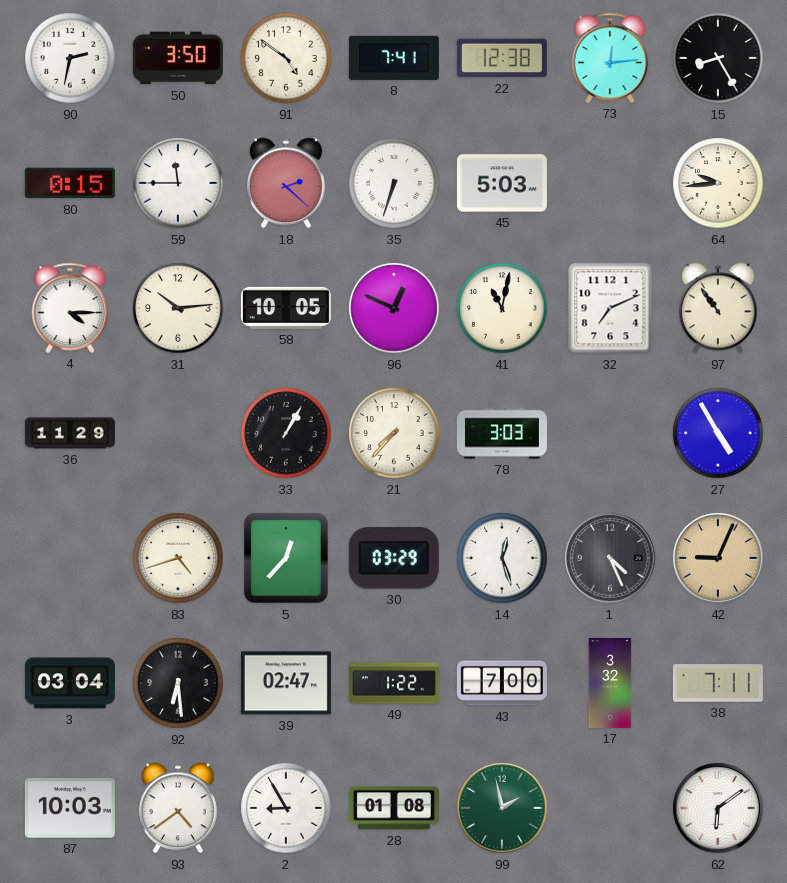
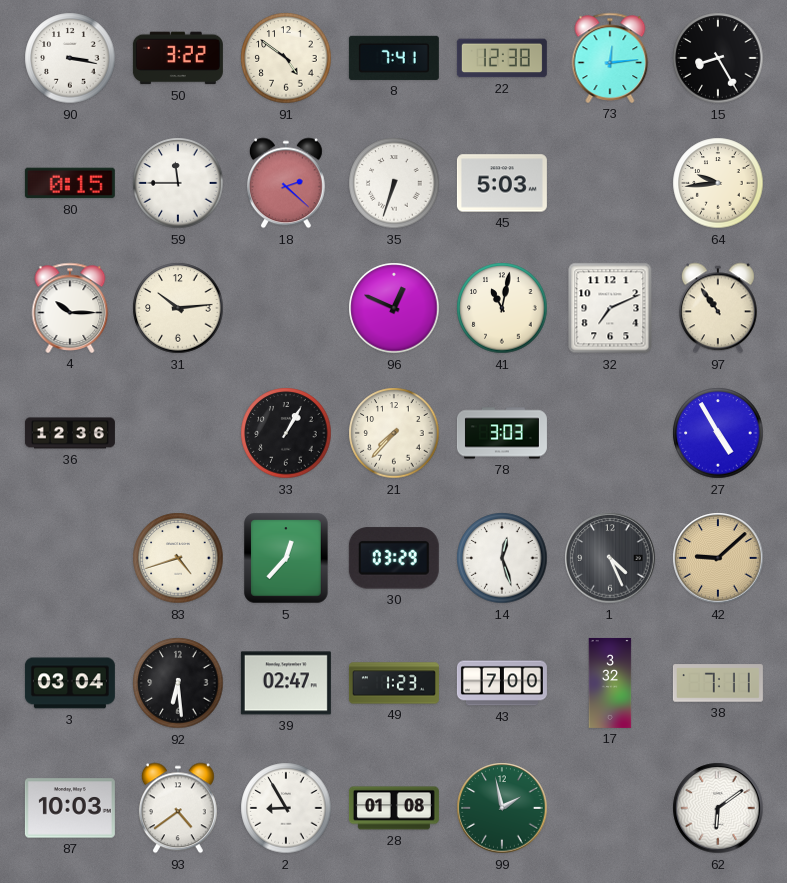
90: 2:32 -> 3:17 (70, 58)
50: 3:50 -> 3:22 (178, 58)
4: 4:15 -> 10:15 (70, 308)
58: 10:05 -> none (286, 308)
36: 11:29 -> 12:36 (70, 433)
42: 9:04 -> 9:08 (718, 558)
49: 1:22 -> 1:23 (394, 683)
